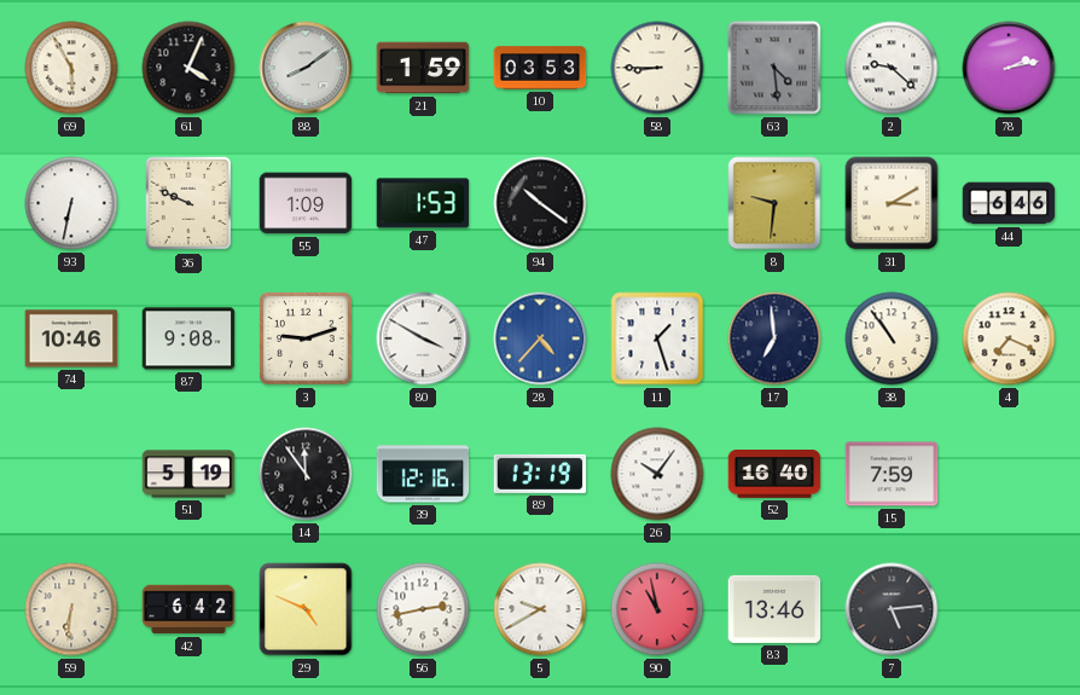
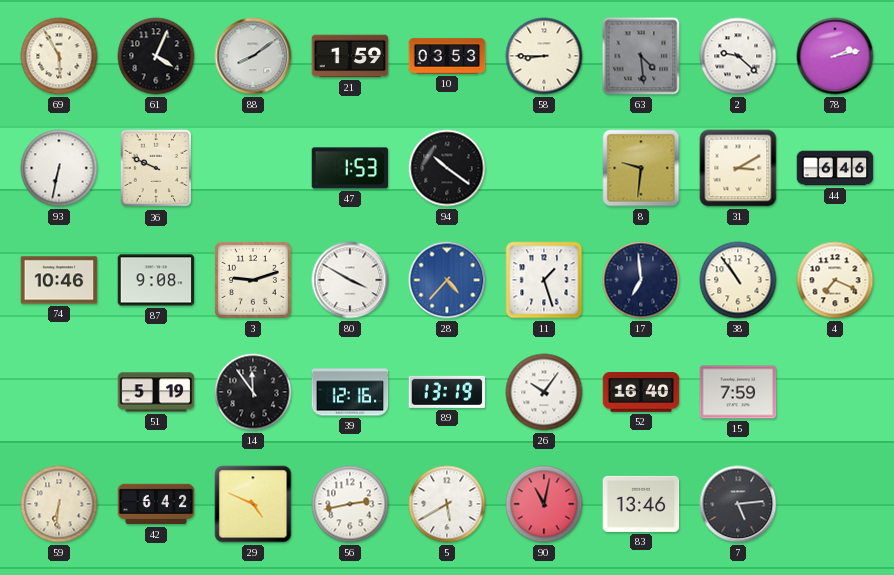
55: 1:09 -> none (306, 203)
5: 9:40 -> 5:40 (447, 504)
90: 10:58 -> 11:02 (544, 504)
